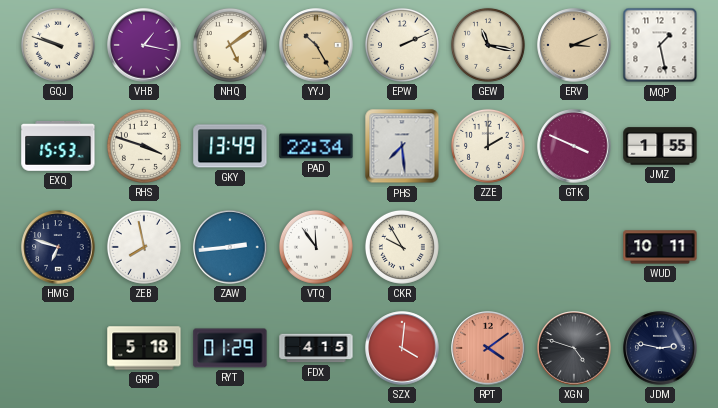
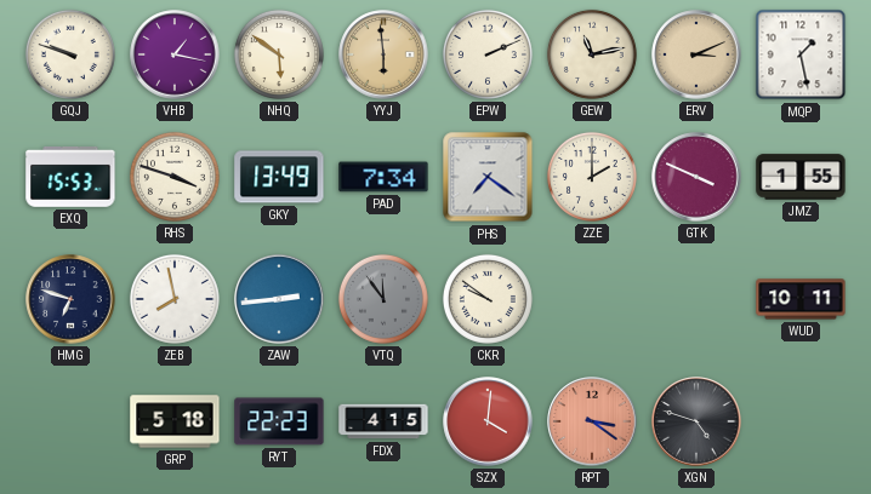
NHQ: 5:09 -> 5:51 (279, 54)
YYJ: 10:25 -> 5:59 (383, 54)
GEW: 11:17 -> 11:13 (592, 54)
PAD: 22:34 -> 7:34 (383, 177)
PHS: 7:29 -> 7:21 (488, 177)
VTQ dial: white -> grey (383, 299)
CKR: 9:55 -> 9:51 (488, 299)
RYT: 01:29 -> 22:23 (279, 421)
RPT: 4:09 -> 3:21 (592, 421)
JDM: 2:47 -> none (660, 348)
